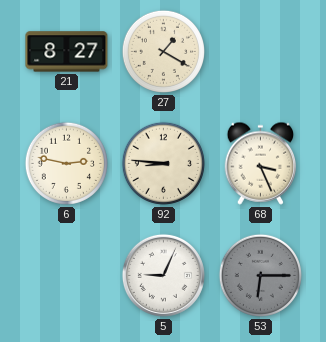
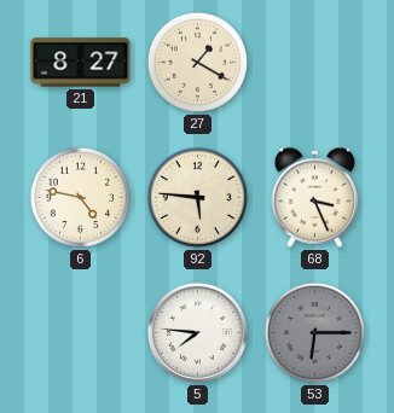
6: 2:47 -> 4:47 (80, 197)
92: 8:46 -> 5:46 (197, 197)
5: 9:04 -> 7:46 (197, 332)
